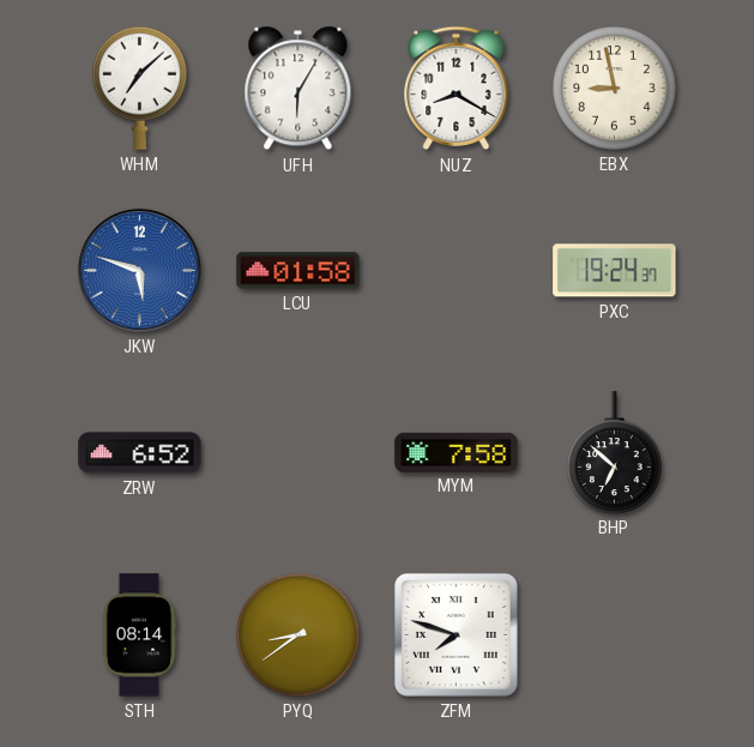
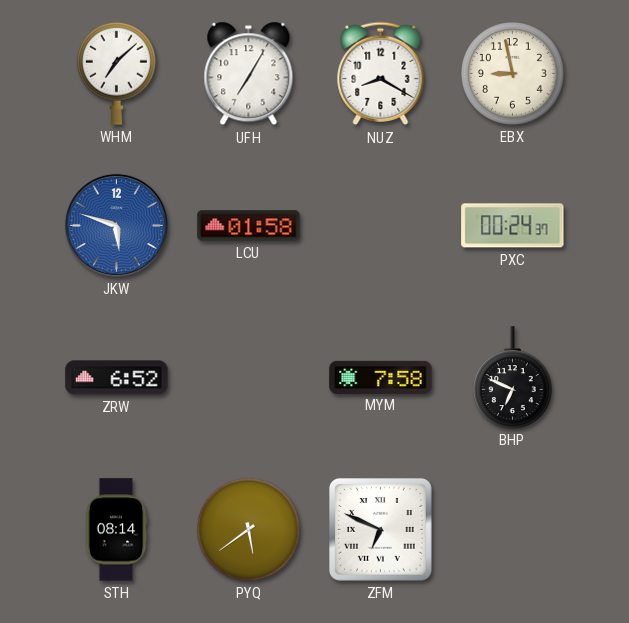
UFH: 6:05 -> 7:05 (249, 74)
PXC: 19:24 -> 00:24 (513, 226)
BHP: 6:52 -> 6:49 (512, 377)
PYQ: 8:39 -> 5:39 (249, 530)
ZFM: 7:48 -> 6:49 (380, 529)
